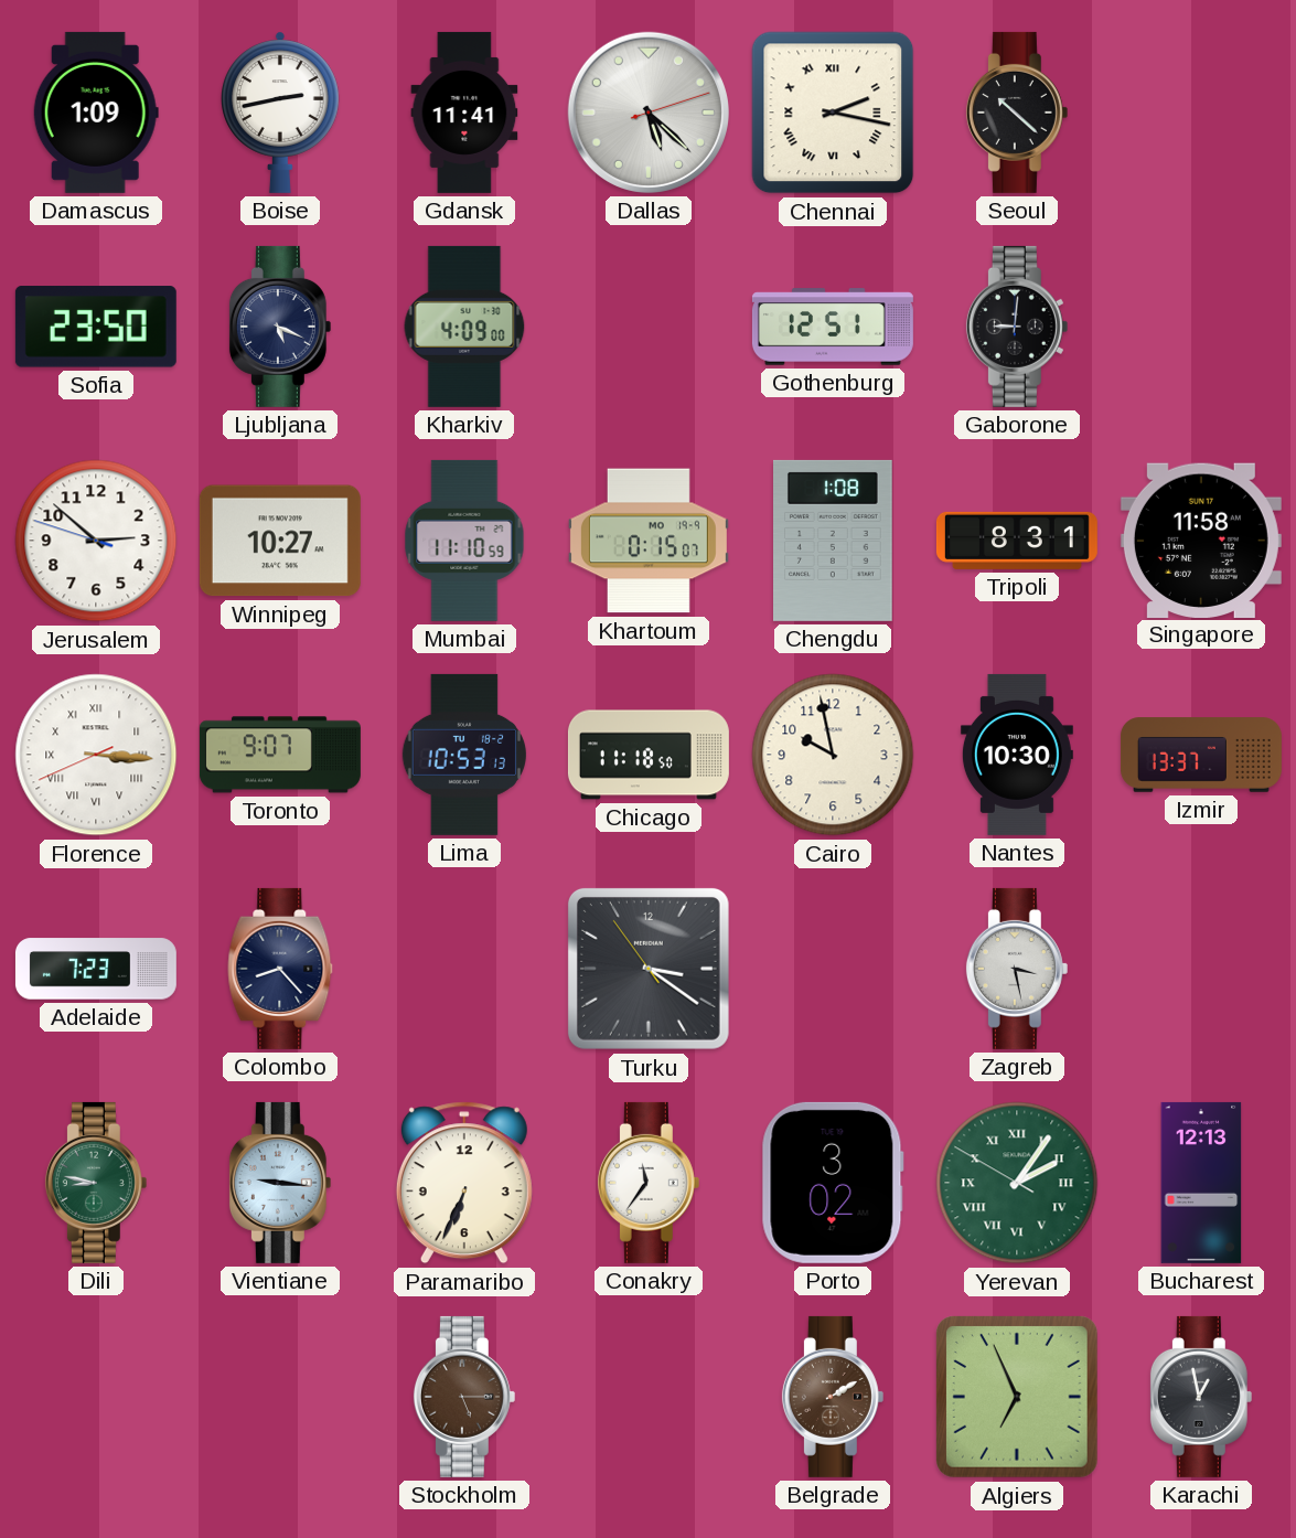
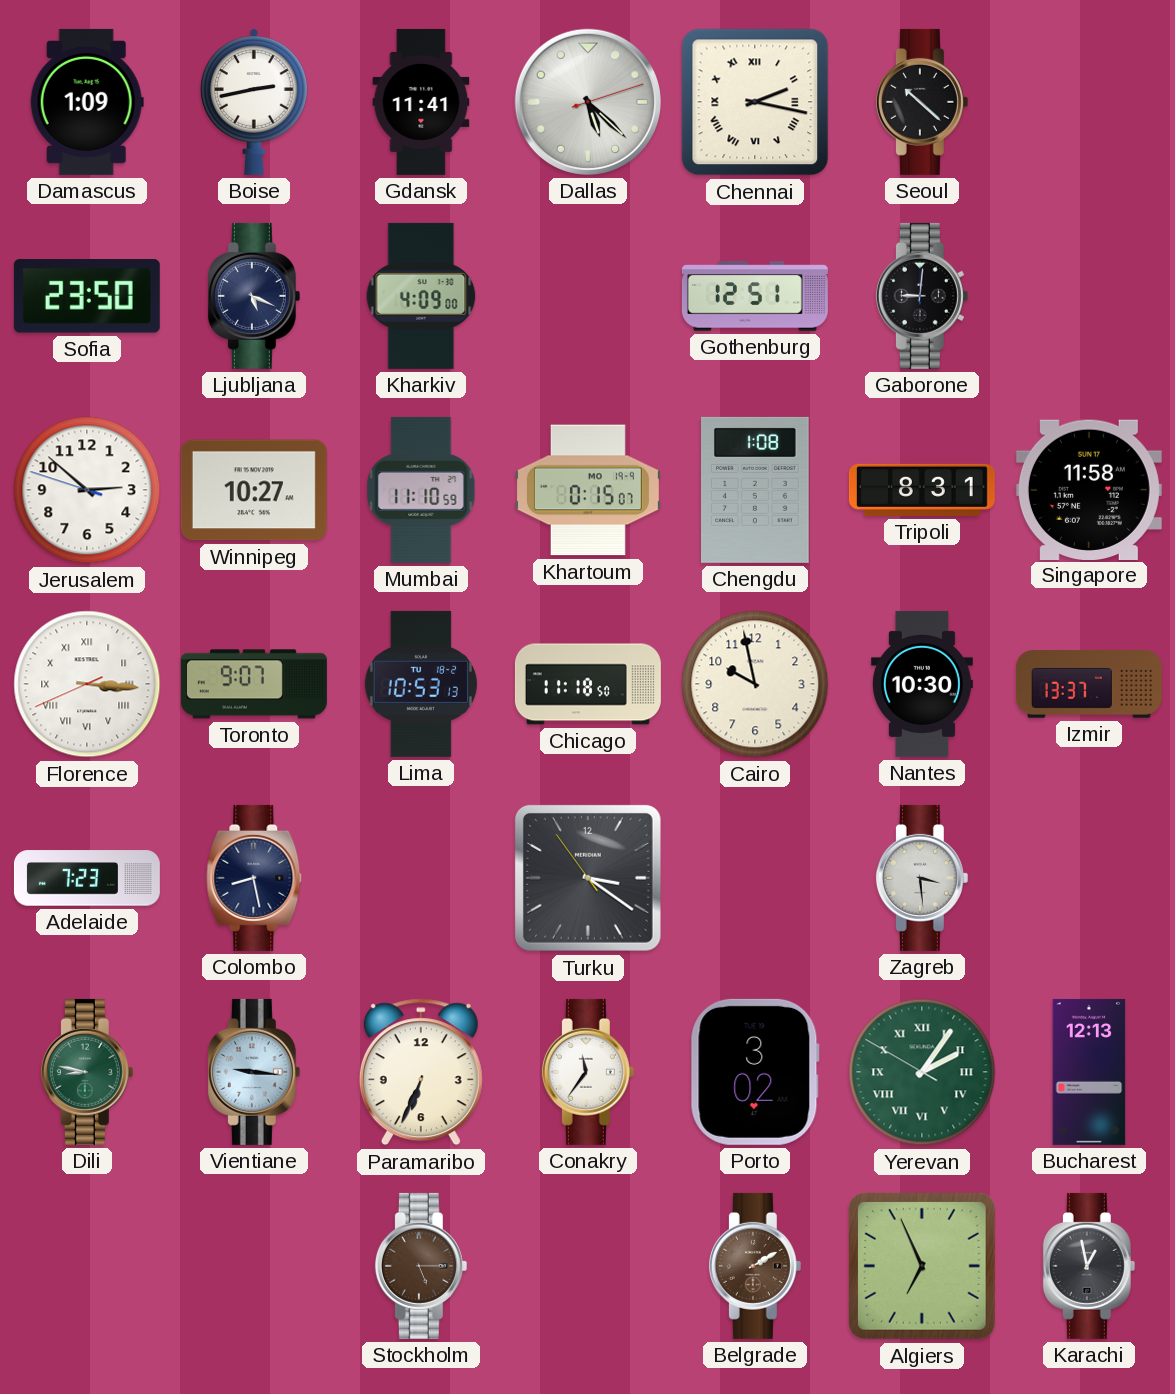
Colombo: 8:23 -> 8:28 (254, 878)
Zagreb: 3:28 -> 3:29 (922, 878)
